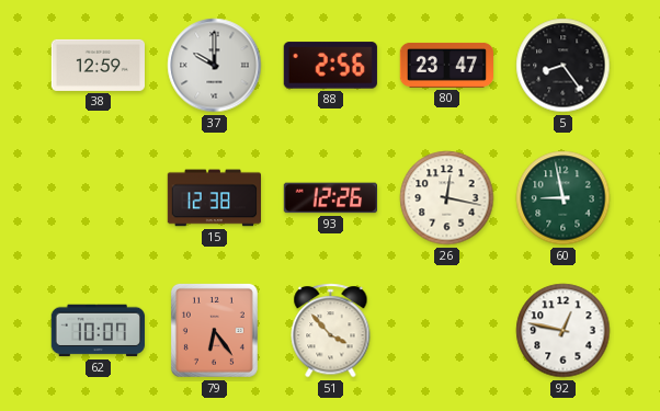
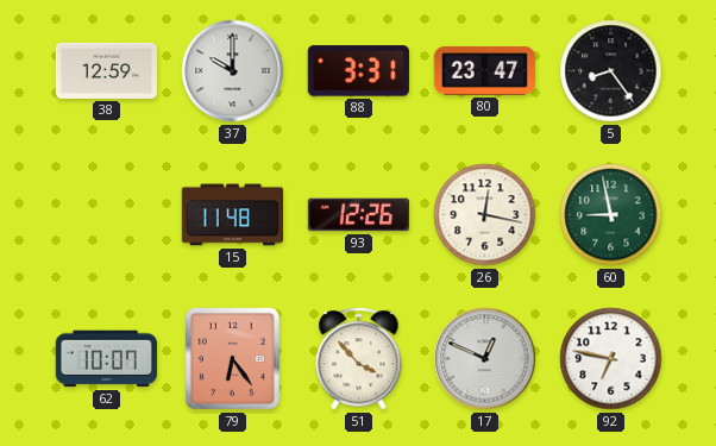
88: 2:56 -> 3:31 (358, 71)
15: 12:38 -> 11:48 (232, 215)
17: none -> 12:49 (485, 359)
92: 12:47 -> 6:47 (611, 359)
